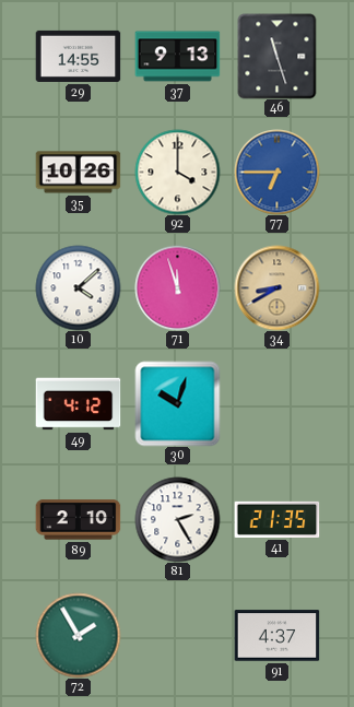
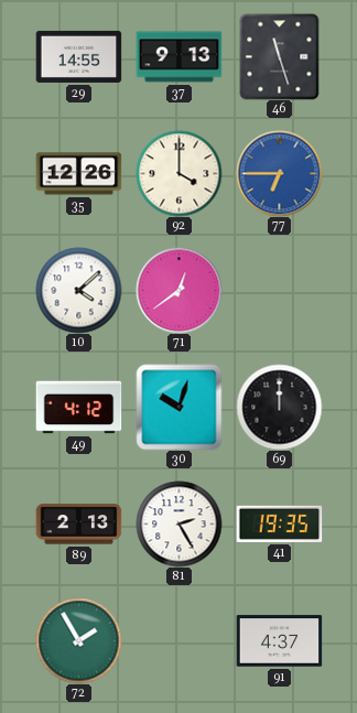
35: 10:26 -> 12:26 (78, 174)
71: 11:57 -> 12:39 (178, 290)
34: 8:40 -> none (276, 287)
69: none -> 12:00 (279, 407)
89: 2:10 -> 2:13 (78, 525)
41: 21:35 -> 19:35 (279, 523)
